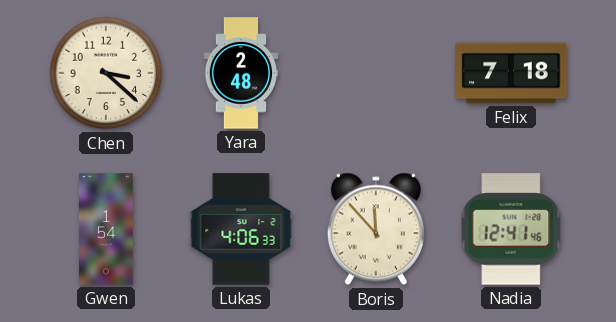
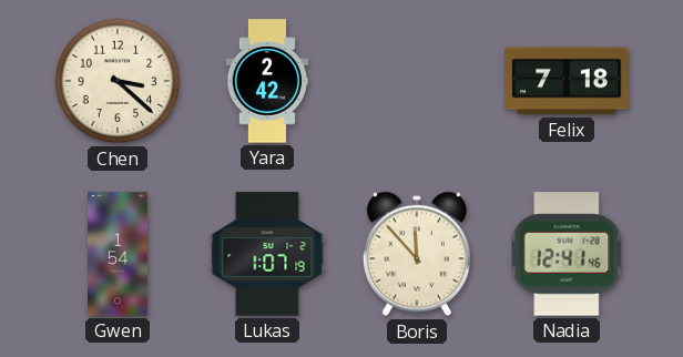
Yara: 2:48 -> 2:42 (267, 81)
Lukas: 4:06 -> 1:07 (267, 254)
